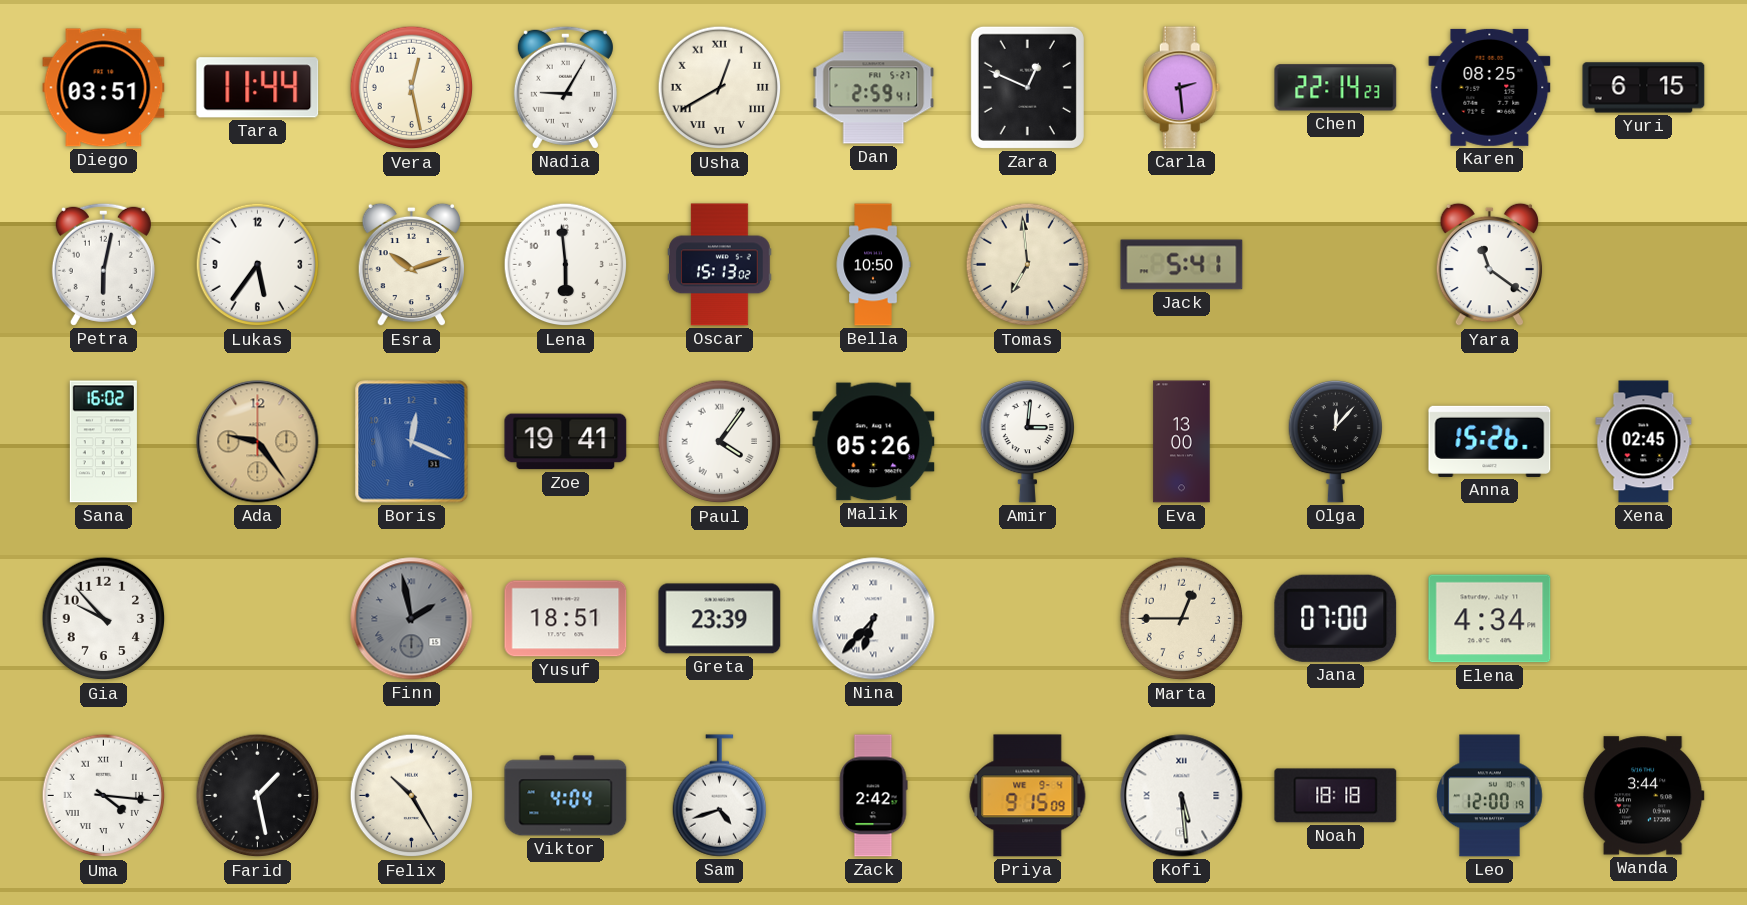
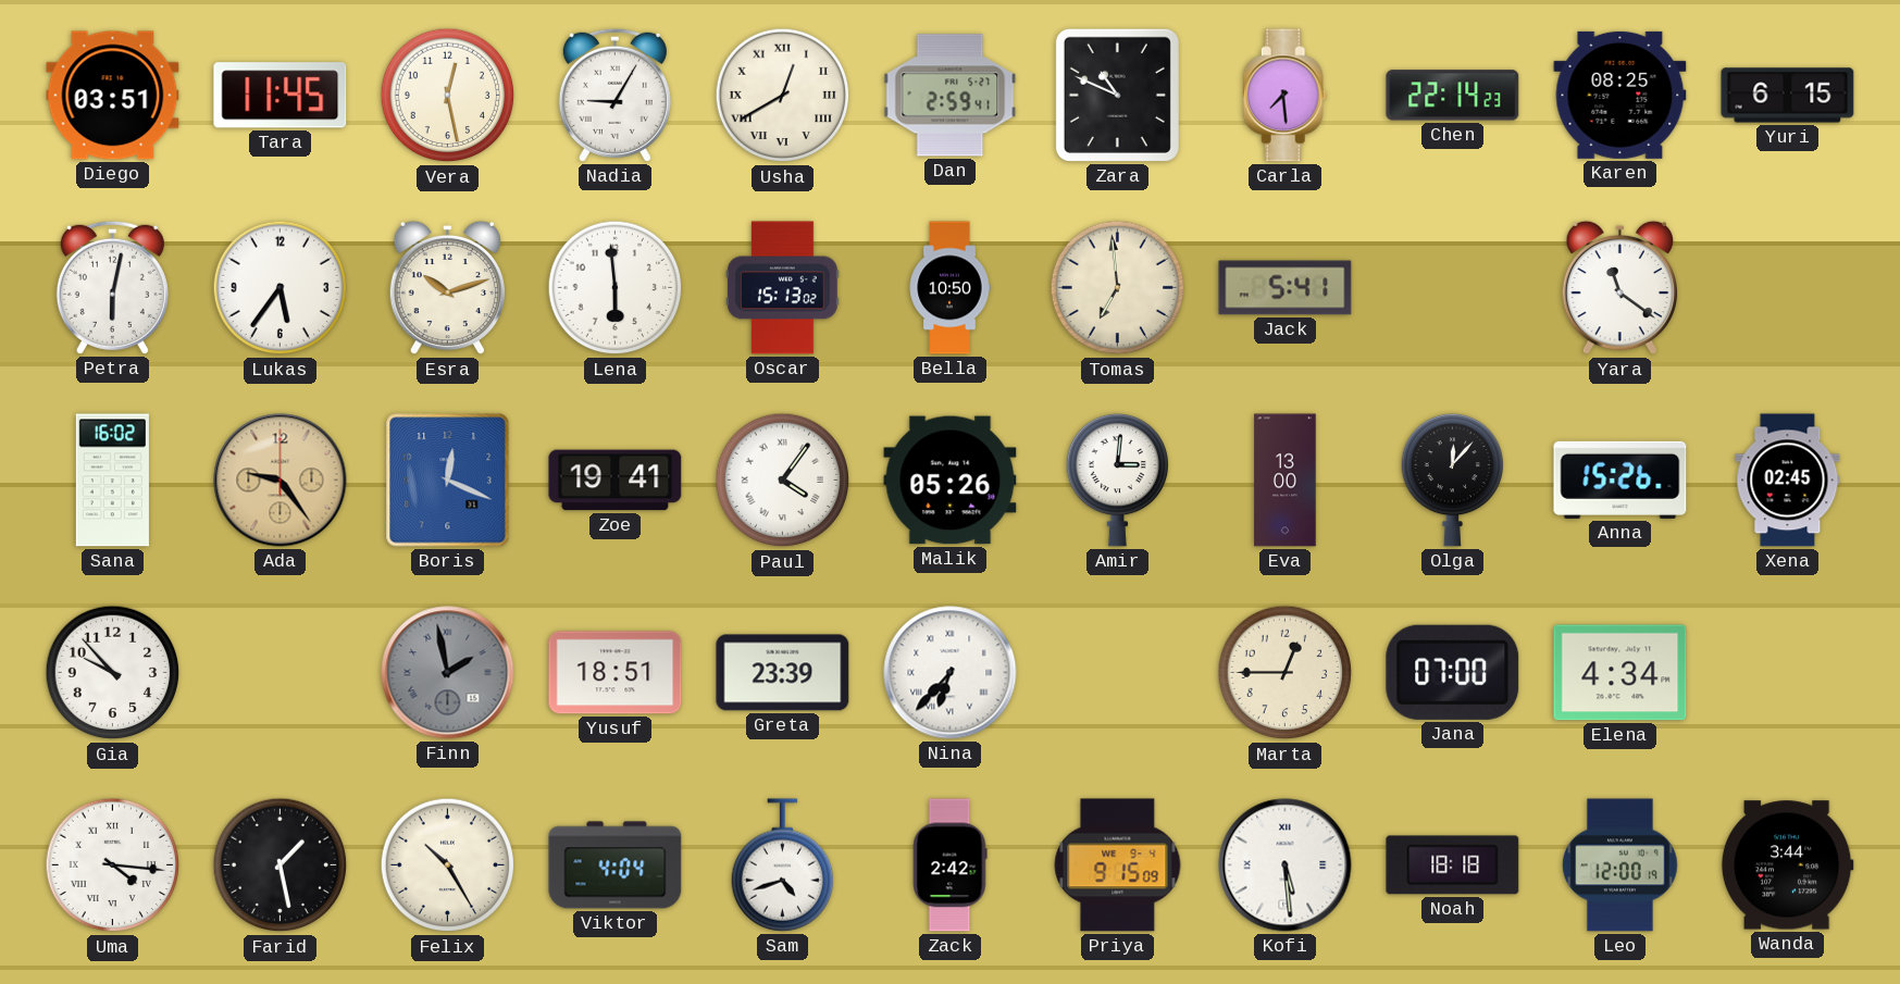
Tara: 11:44 -> 11:45 (281, 96)
Zara: 12:49 -> 10:49 (1117, 95)
Carla: 2:29 -> 7:29 (1286, 96)
